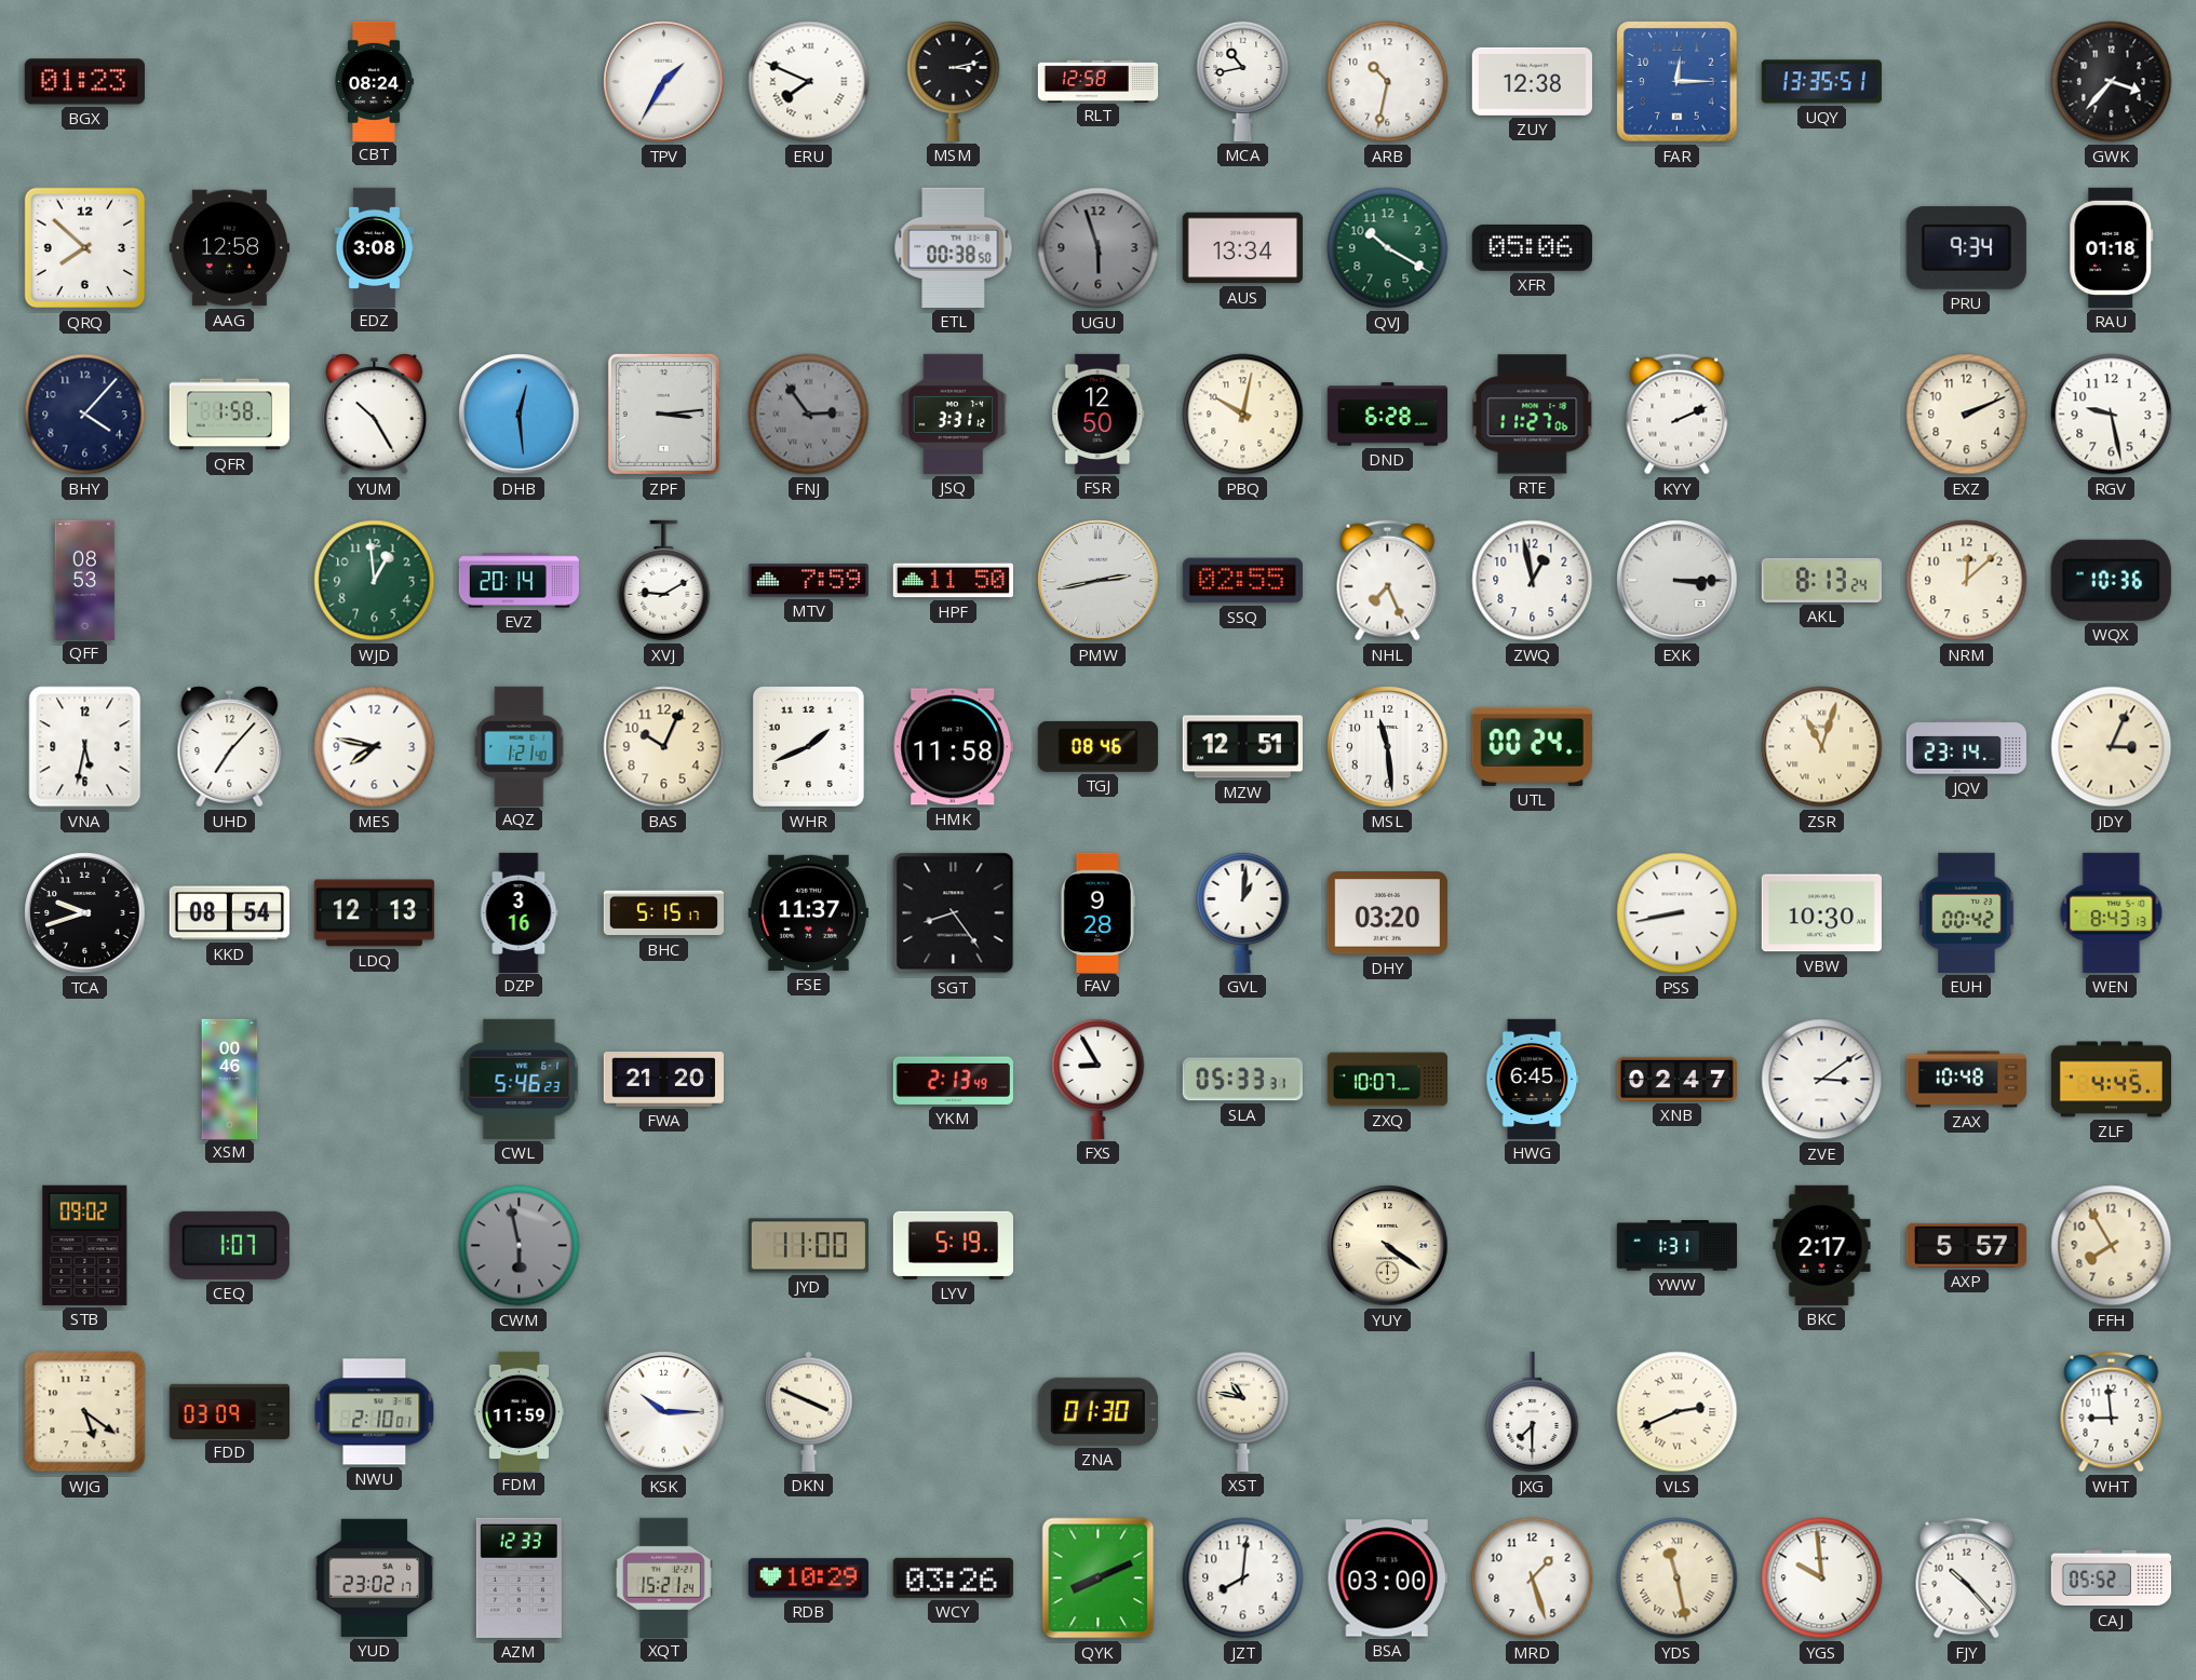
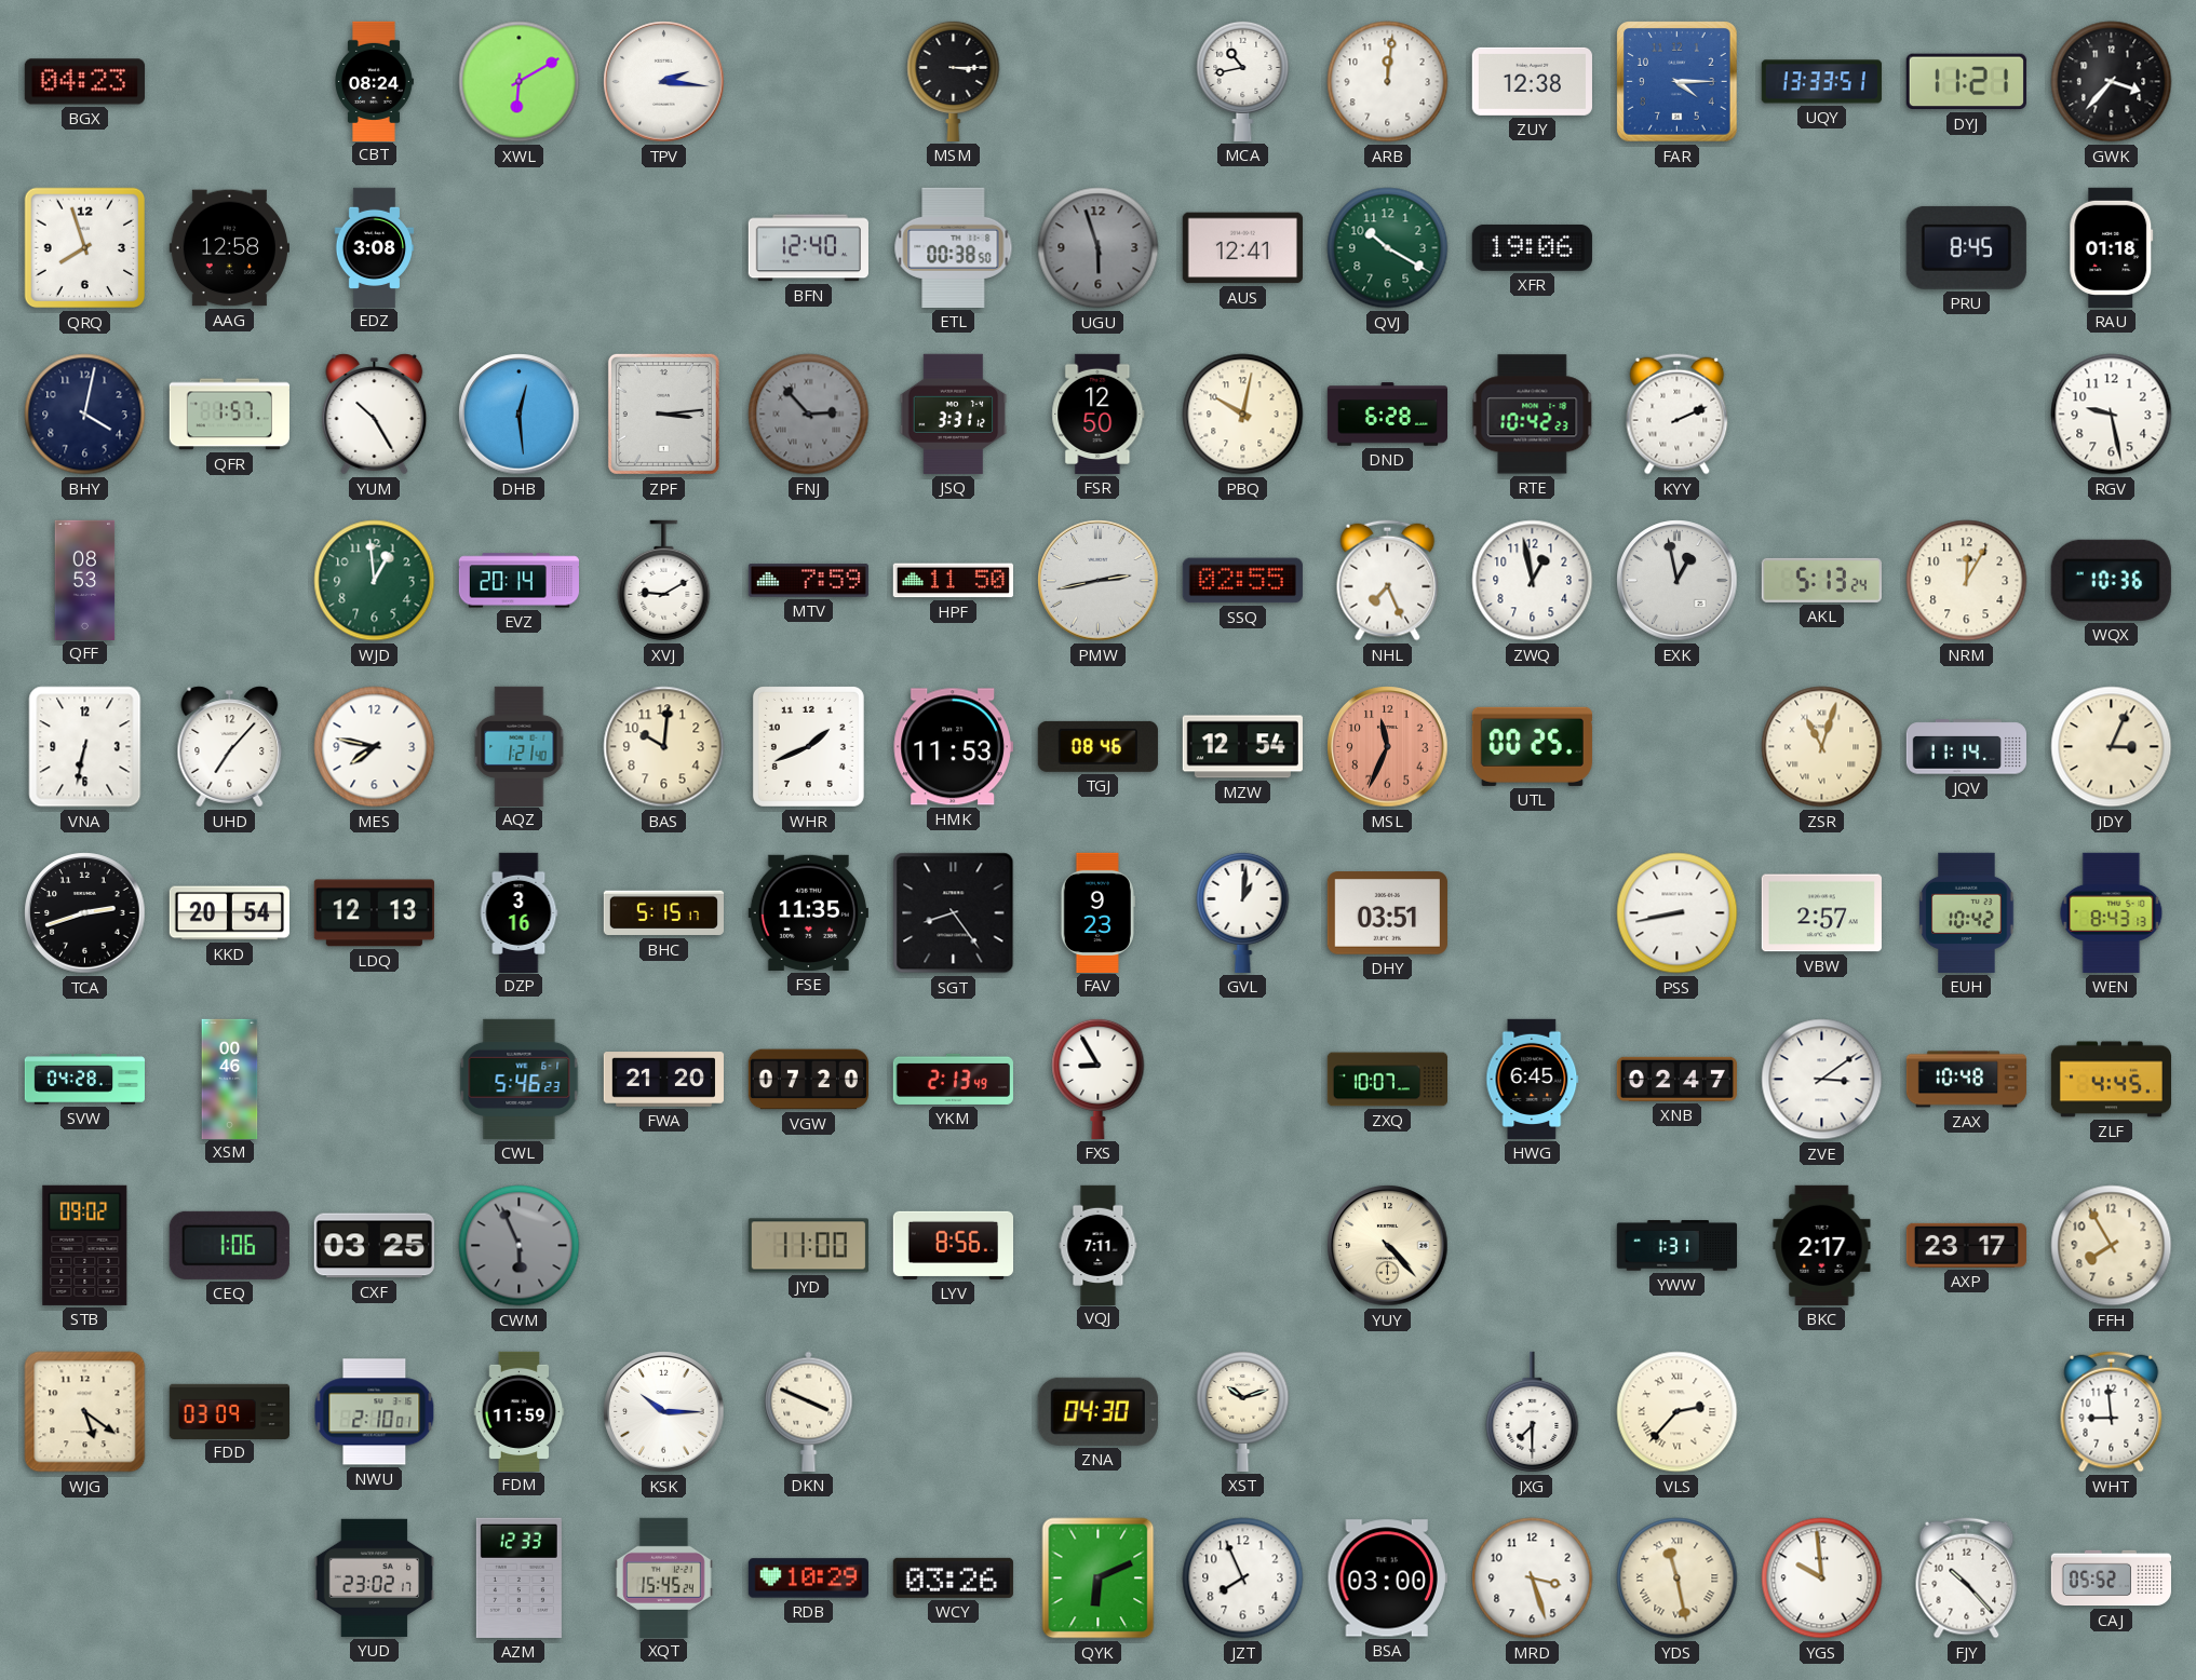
BGX: 01:23 -> 04:23 (84, 82)
XWL: none -> 6:10 (520, 82)
TPV: 1:35 -> 2:16 (664, 82)
ERU: 7:49 -> none (809, 82)
MSM: 3:13 -> 3:15 (954, 81)
RLT: 12:58 -> none (1099, 81)
ARB: 10:32 -> 12:01 (1388, 82)
FAR: 12:15 -> 4:15 (1678, 82)
UQY: 13:35 -> 13:33 (1821, 82)
DYJ: none -> 11:21 (1966, 82)
QRQ: 7:52 -> 7:57 (85, 248)
BFN: none -> 12:40 (808, 248)
AUS: 13:34 -> 12:41 (1242, 248)
XFR: 05:06 -> 19:06 (1532, 247)
PRU: 9:34 -> 8:45 (1966, 247)
BHY: 4:07 -> 4:02 (85, 415)
QFR: 1:58 -> 1:57 (229, 415)
FNJ: 2:54 -> 2:53 (809, 415)
RTE: 11:27 -> 10:42 (1533, 415)
EXZ: 2:11 -> none (1967, 415)
EXK: 3:15 -> 12:58 (1678, 581)
AKL: 8:13 -> 5:13 (1821, 580)
NRM: 12:08 -> 12:05 (1967, 581)
VNA: 5:32 -> 6:32 (85, 747)
BAS: 10:04 -> 10:01 (664, 747)
HMK: 11:58 -> 11:53 (953, 747)
MZW: 12:51 -> 12:54 (1242, 747)
MSL: 11:29 -> 11:34 (1388, 747)
MSL dial: white -> salmon (1388, 747)
UTL: 00:24 -> 00:25 (1532, 746)
JQV: 23:14 -> 11:14 (1966, 747)
TCA: 9:42 -> 2:42 (85, 913)
KKD: 08:54 -> 20:54 (229, 913)
FSE: 11:37 -> 11:35 (808, 912)
FAV: 9:28 -> 9:23 (1097, 912)
DHY: 03:20 -> 03:51 (1387, 913)
VBW: 10:30 -> 2:57 (1821, 913)
EUH: 00:42 -> 10:42 (1967, 912)
SVW: none -> 04:28 (84, 1080)
VGW: none -> 07:20 (808, 1080)
SLA: 05:33 -> none (1242, 1080)
CEQ: 1:07 -> 1:06 (229, 1245)
CXF: none -> 03:25 (374, 1246)
CWM: 5:58 -> 5:56 (520, 1246)
LYV: 5:19 -> 8:56 (953, 1245)
VQJ: none -> 7:11 (1099, 1245)
YUY: 4:21 -> 4:23 (1388, 1246)
AXP: 5:57 -> 23:17 (1966, 1245)
ZNA: 01:30 -> 04:30 (1097, 1411)
XST: 10:47 -> 10:12 (1243, 1411)
VLS: 2:41 -> 2:37 (1678, 1412)
XQT: 15:21 -> 15:45 (664, 1577)
QYK: 8:11 -> 6:11 (1099, 1579)
JZT: 8:01 -> 7:56 (1243, 1579)
MRD: 1:27 -> 3:27 (1533, 1579)
